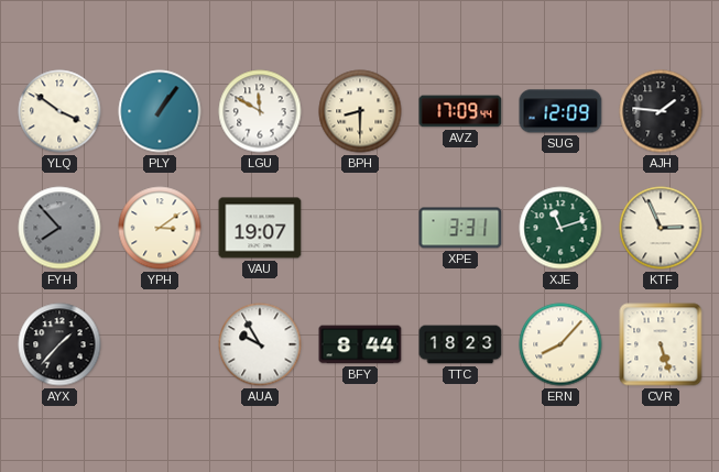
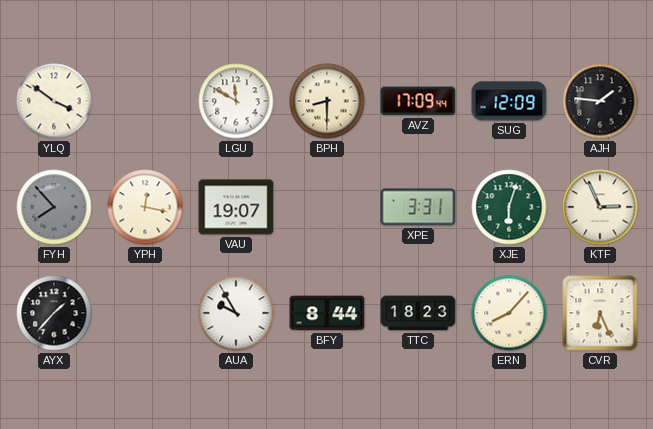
PLY: 1:06 -> none (160, 111)
YPH: 3:09 -> 12:17 (145, 207)
XJE: 11:12 -> 6:03 (509, 207)
CVR: 5:27 -> 6:26 (600, 313)
